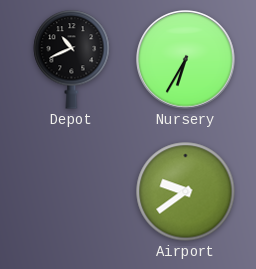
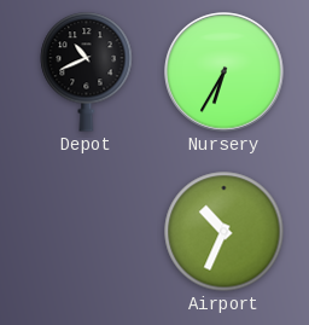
Airport: 9:39 -> 10:34 (225, 232)
